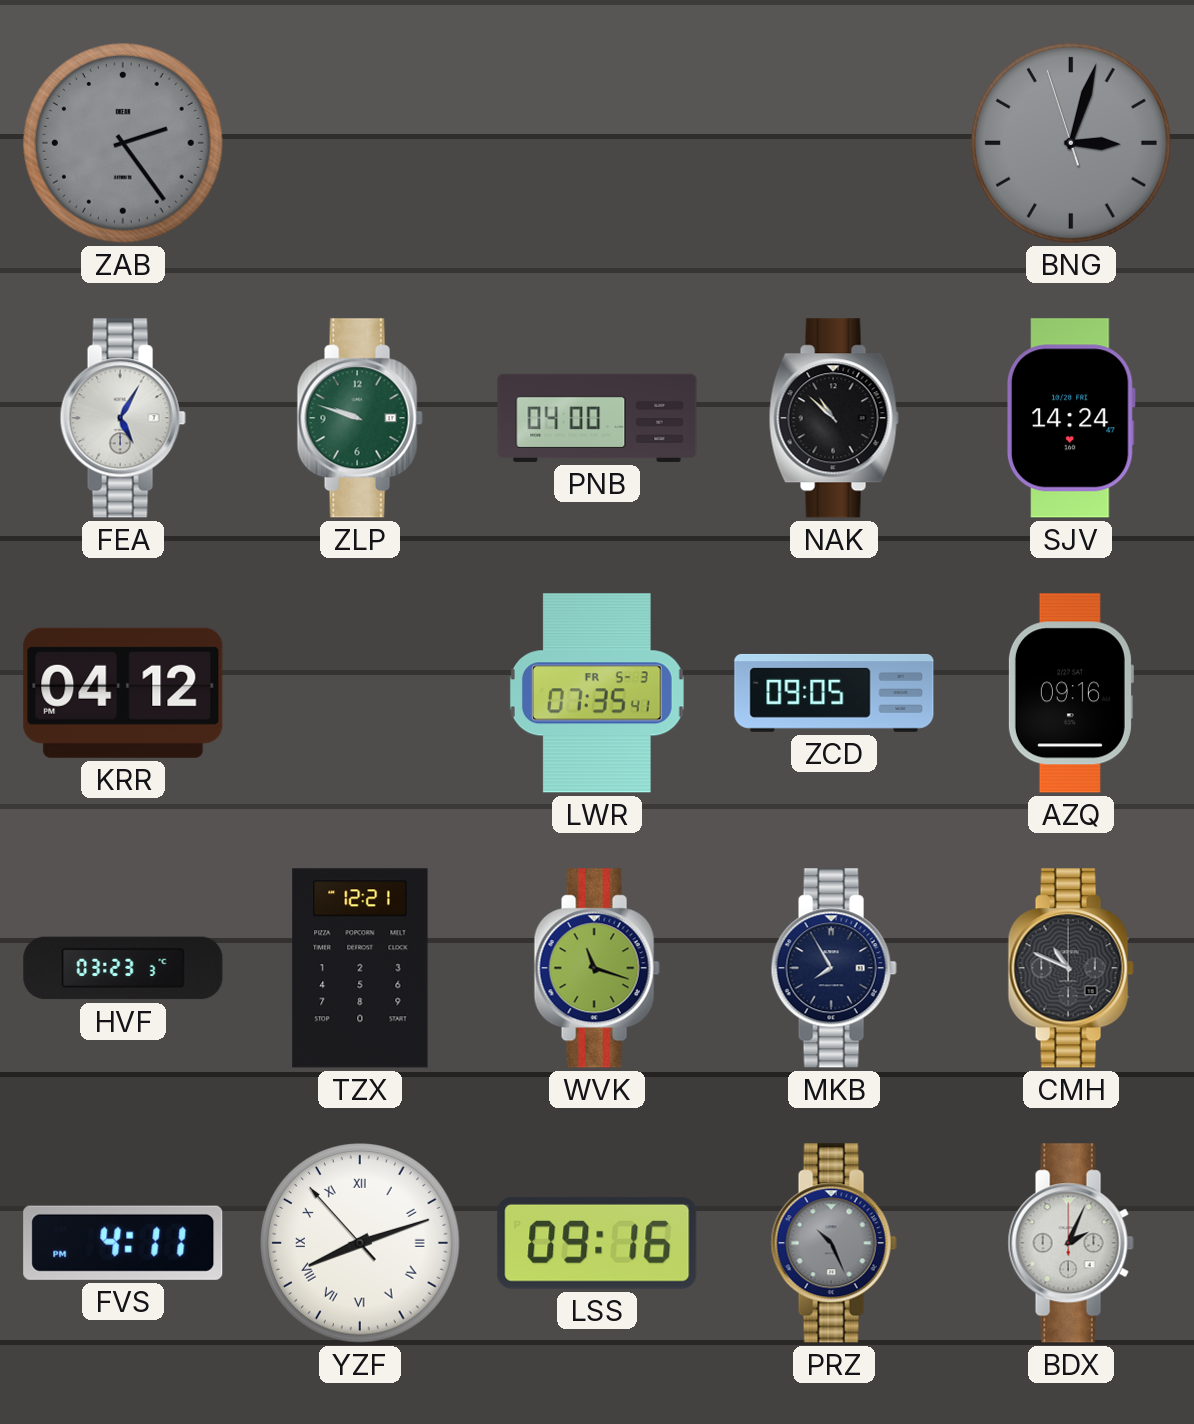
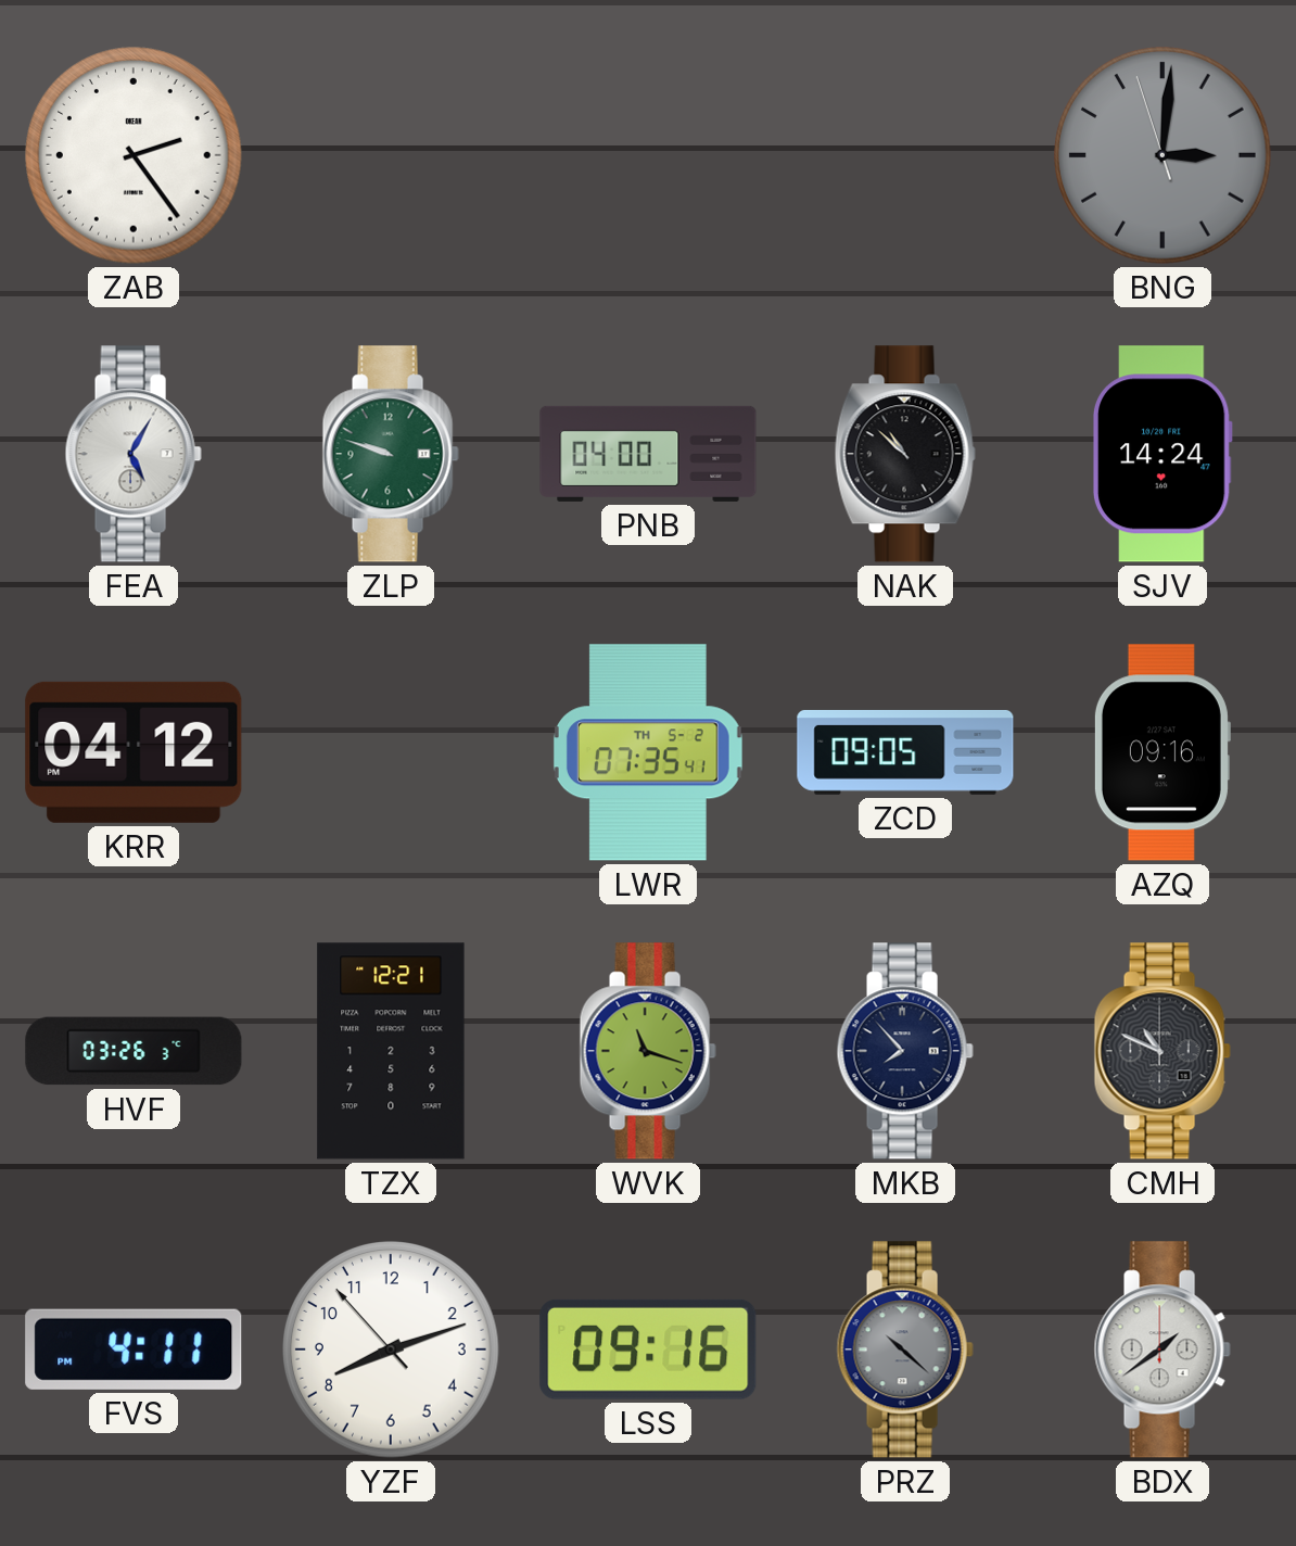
ZAB dial: grey -> white (134, 155)
BNG: 3:02 -> 3:00 (1162, 155)
LWR date: FR 5-3 -> TH 5-2 (648, 752)
HVF: 03:23 -> 03:26 (134, 1051)
MKB: 7:55 -> 7:53 (905, 1051)
YZF numerals: Roman -> Arabic (391, 1349)
PRZ: 10:26 -> 10:22 (905, 1349)
BDX: 2:04 -> 1:39 (1162, 1349)
